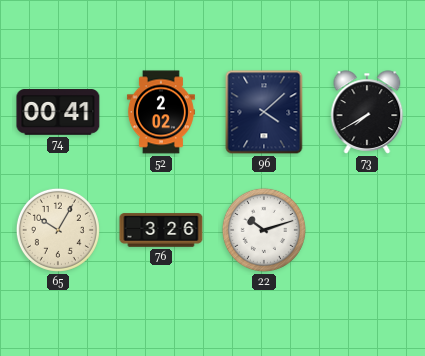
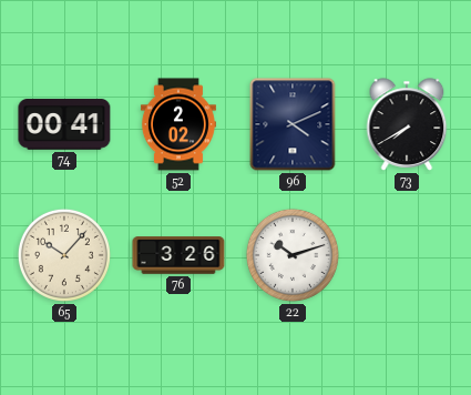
96: 4:08 -> 4:11 (293, 124)
65: 10:05 -> 10:07 (64, 255)
